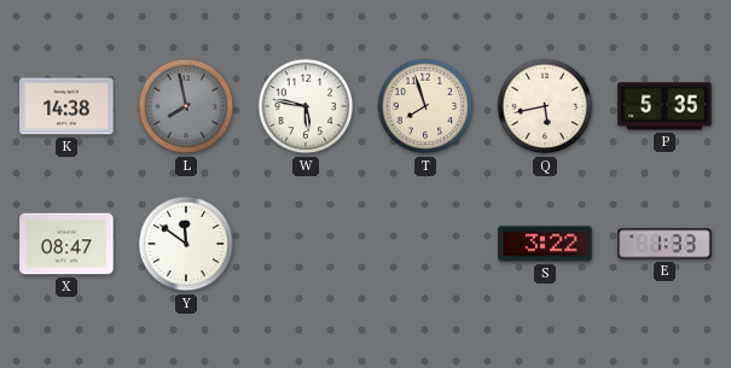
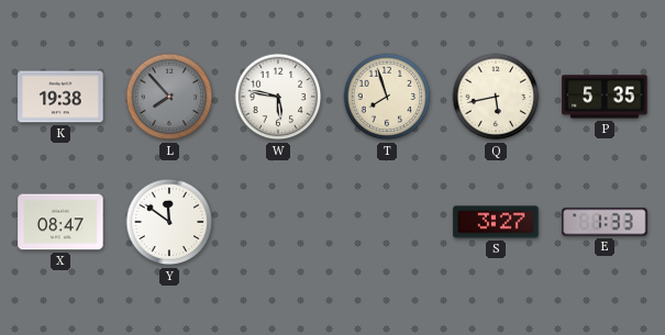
K: 14:38 -> 19:38 (60, 97)
L: 7:58 -> 7:53 (169, 97)
S: 3:22 -> 3:27 (496, 222)
